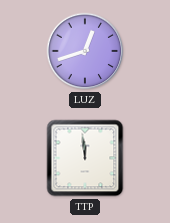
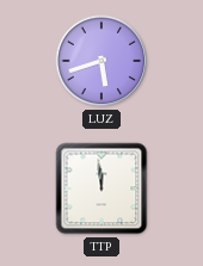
LUZ: 12:42 -> 5:42 (101, 61)
